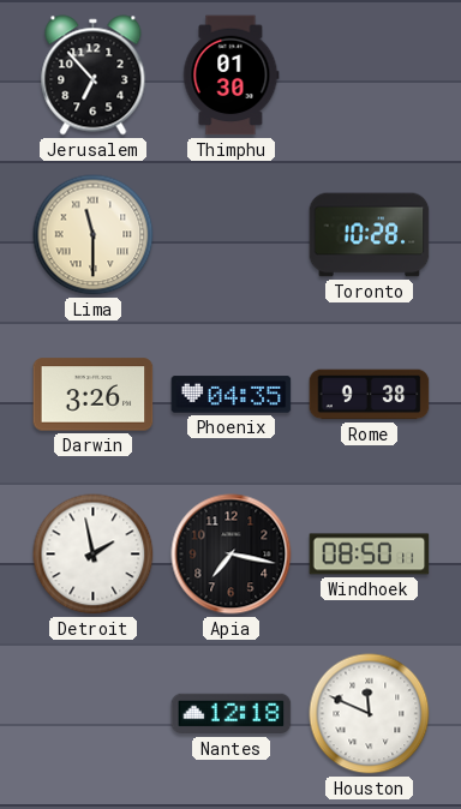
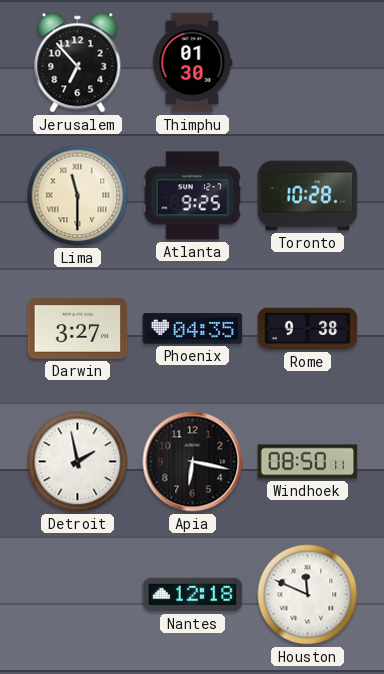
Atlanta: none -> 9:25 (193, 196)
Darwin: 3:26 -> 3:27 (78, 329)
Apia: 7:17 -> 6:17 (193, 462)
